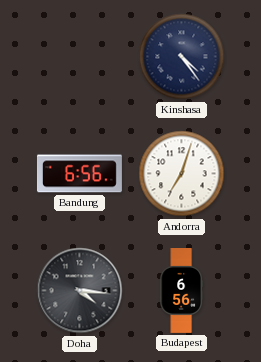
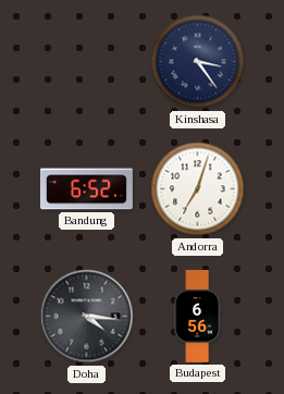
Kinshasa: 4:24 -> 3:24 (198, 62)
Bandung: 6:56 -> 6:52 (86, 189)
